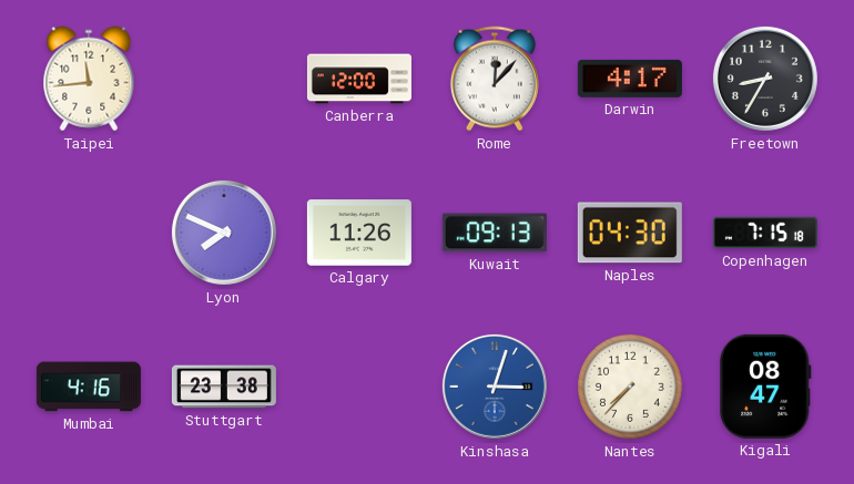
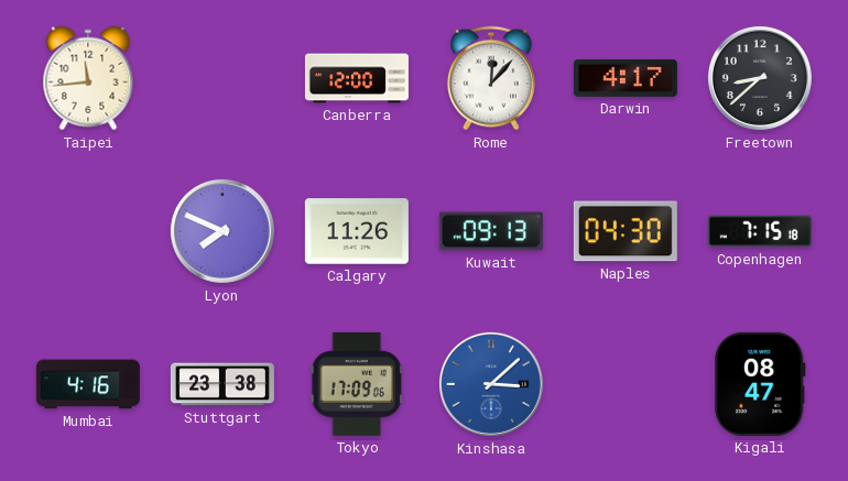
Freetown: 8:35 -> 8:38 (760, 78)
Tokyo: none -> 17:09 (357, 384)
Kinshasa: 3:03 -> 3:08 (491, 384)
Nantes: 7:37 -> none (630, 387)
